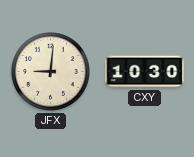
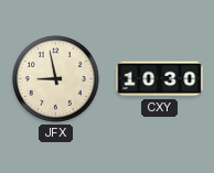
JFX: 9:01 -> 8:58 (56, 79)
